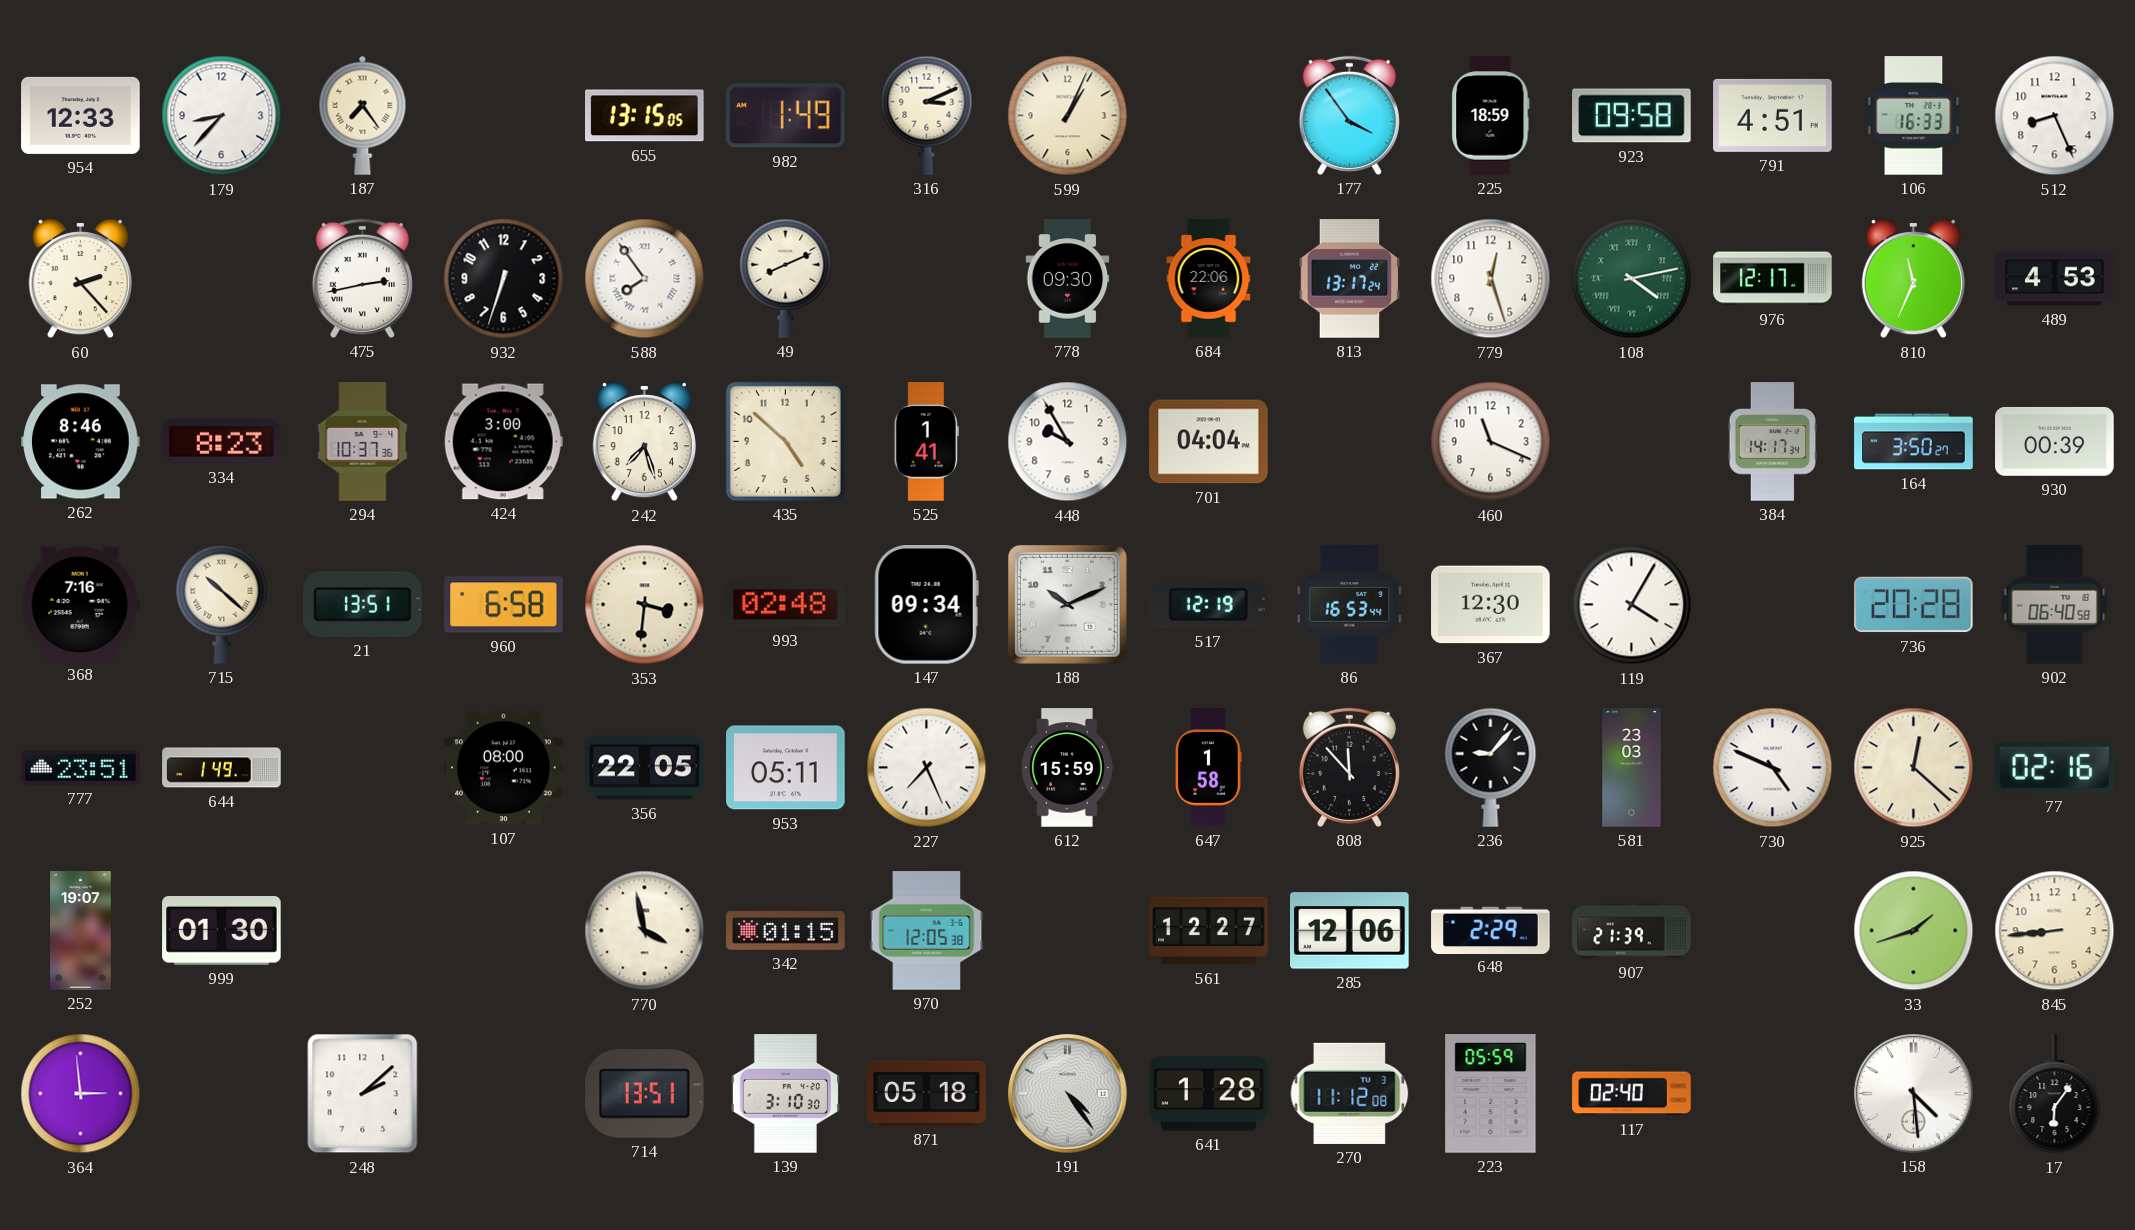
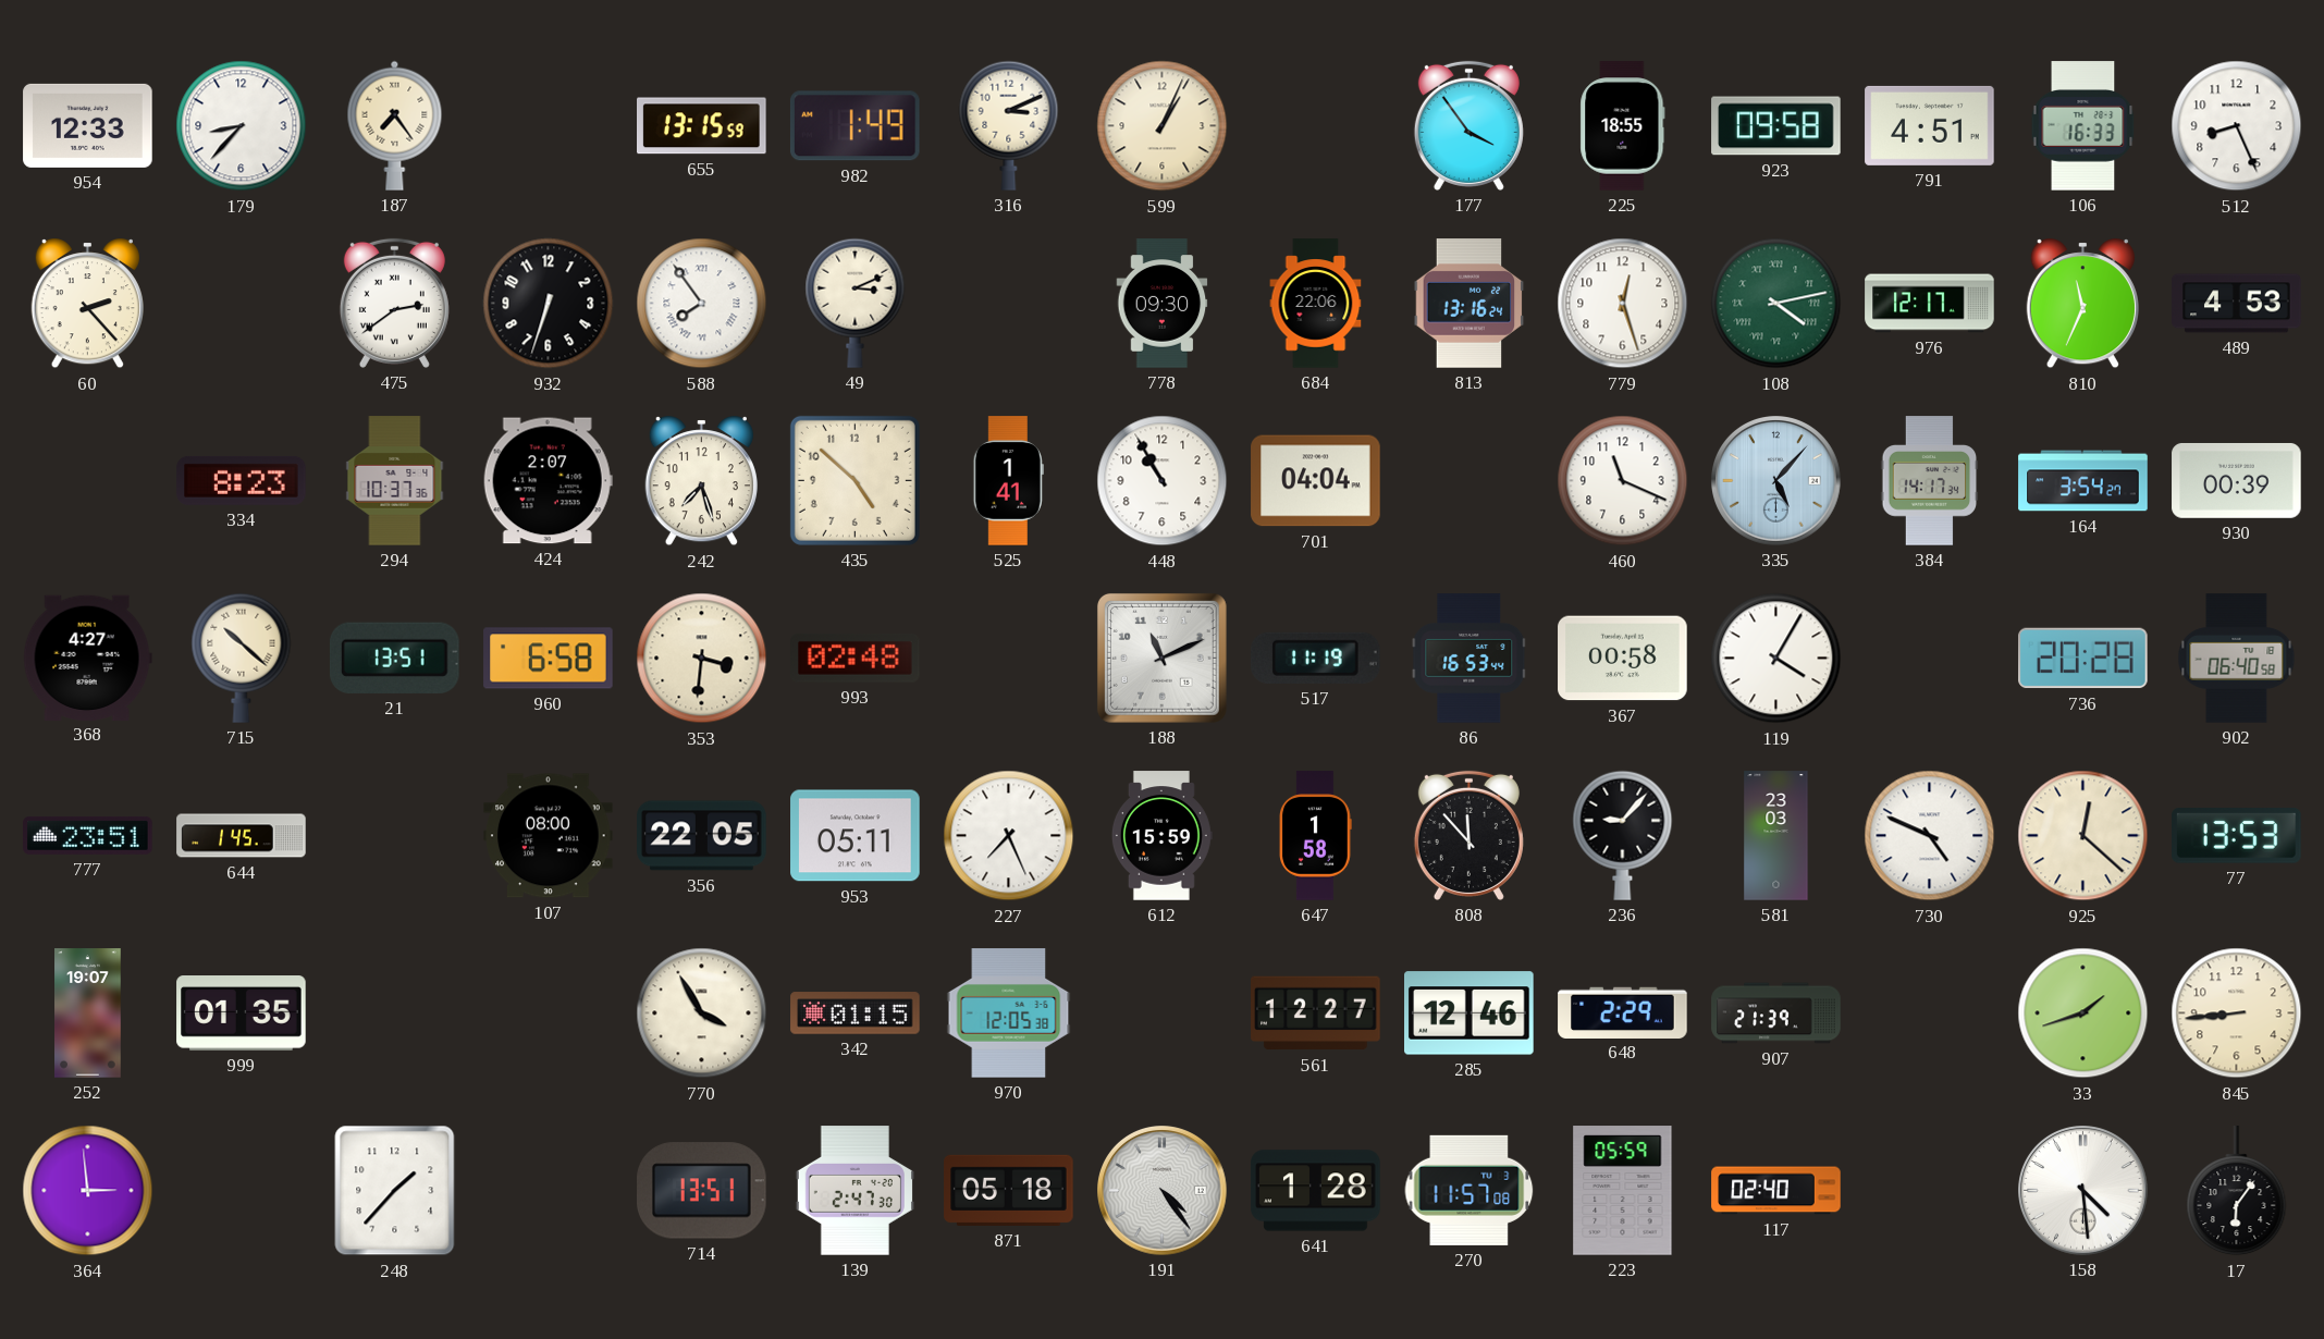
655: 13:15:05 -> 13:15:59 (702, 126)
225: 18:59 -> 18:55 (1623, 126)
475: 2:43 -> 2:39 (394, 303)
49: 8:11 -> 3:11 (856, 303)
813: 13:17 -> 13:16 (1470, 304)
262: 8:46 -> none (81, 442)
424: 3:00 -> 2:07 (548, 481)
448: 9:55 -> 10:55 (1163, 481)
335: none -> 5:07 (1776, 481)
164: 3:50 -> 3:54 (2083, 481)
368: 7:16 -> 4:27 (87, 658)
147: 09:34 -> none (926, 605)
188: 10:11 -> 11:11 (1161, 658)
517: 12:19 -> 11:19 (1316, 658)
367: 12:30 -> 00:58 (1623, 659)
644: 1:49 -> 1:45 (242, 836)
77: 02:16 -> 13:53 (2237, 836)
999: 01:30 -> 01:35 (242, 1014)
770: 3:58 -> 3:55 (702, 1014)
285: 12:06 -> 12:46 (1470, 1014)
248: 2:08 -> 1:37 (395, 1191)
139: 3:10 -> 2:47 (854, 1191)
270: 11:12 -> 11:57 (1470, 1190)
